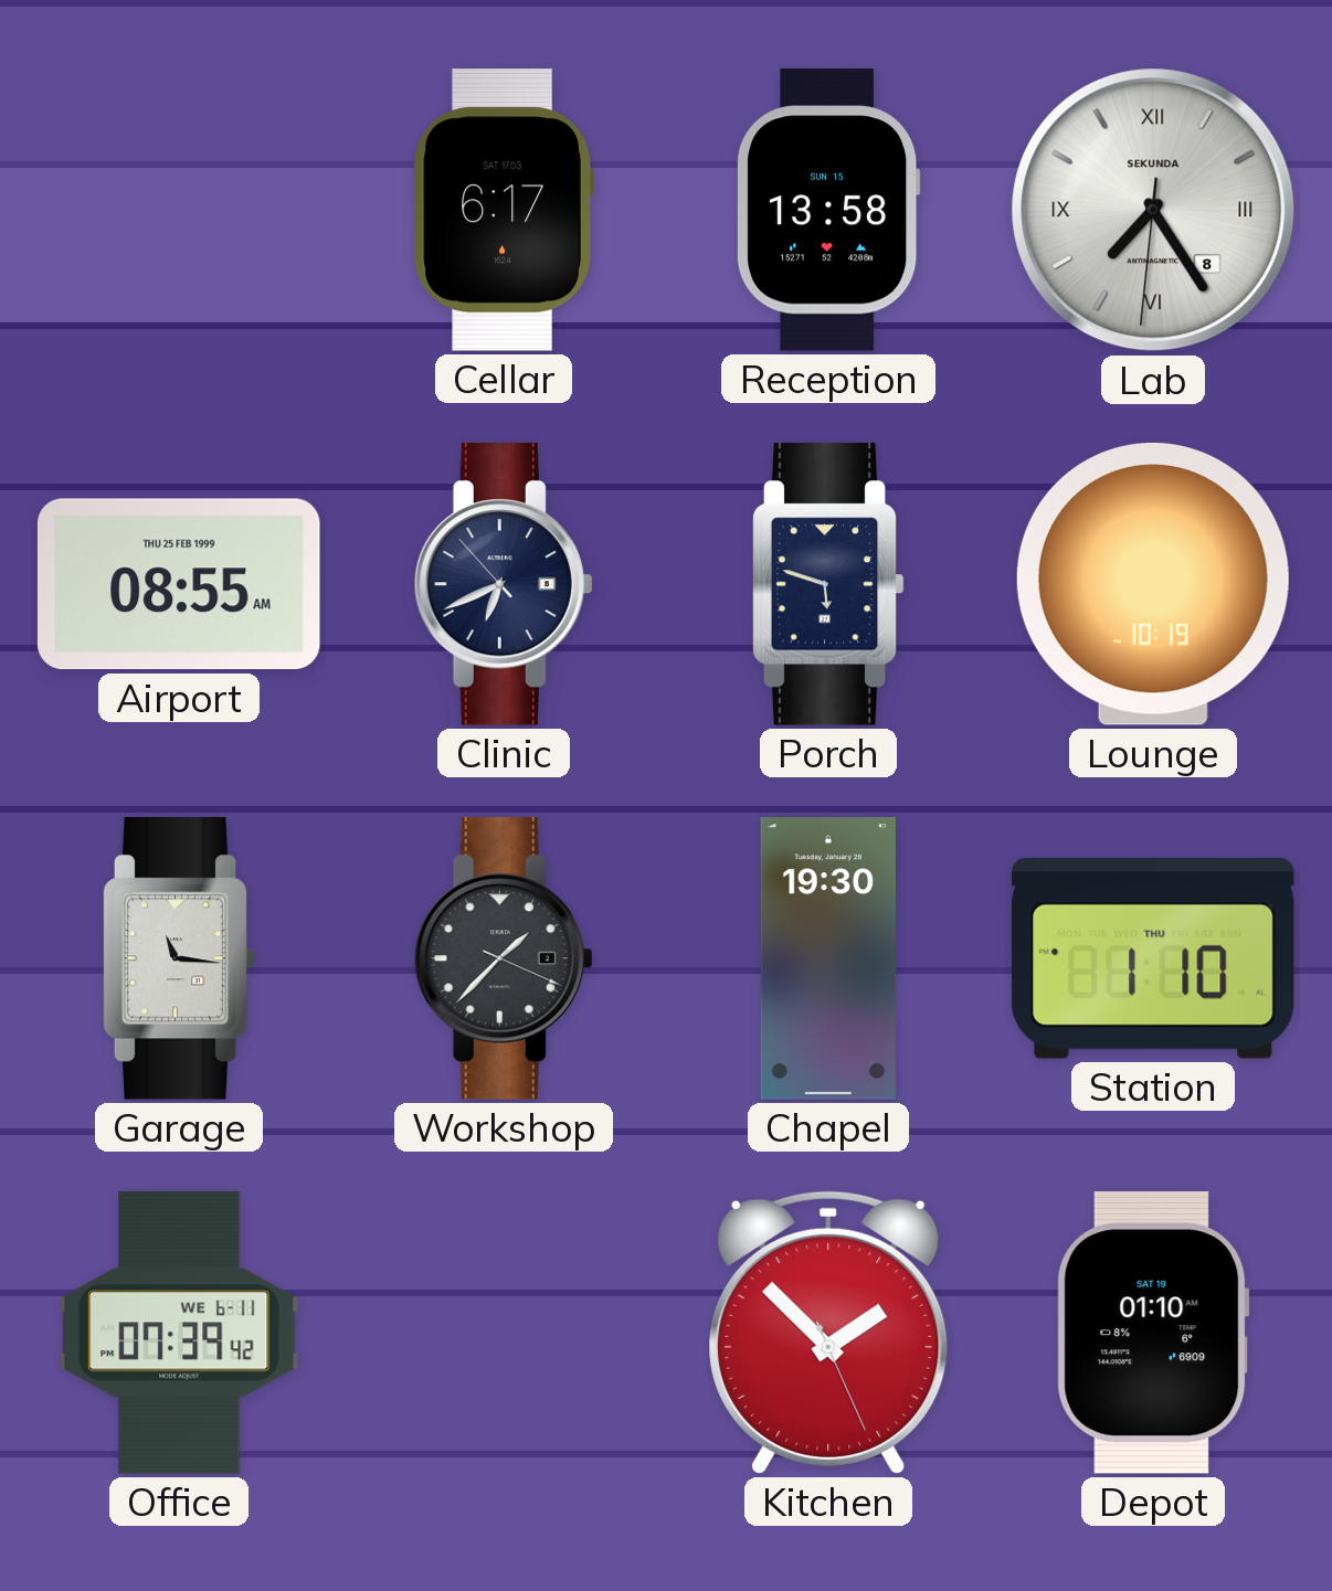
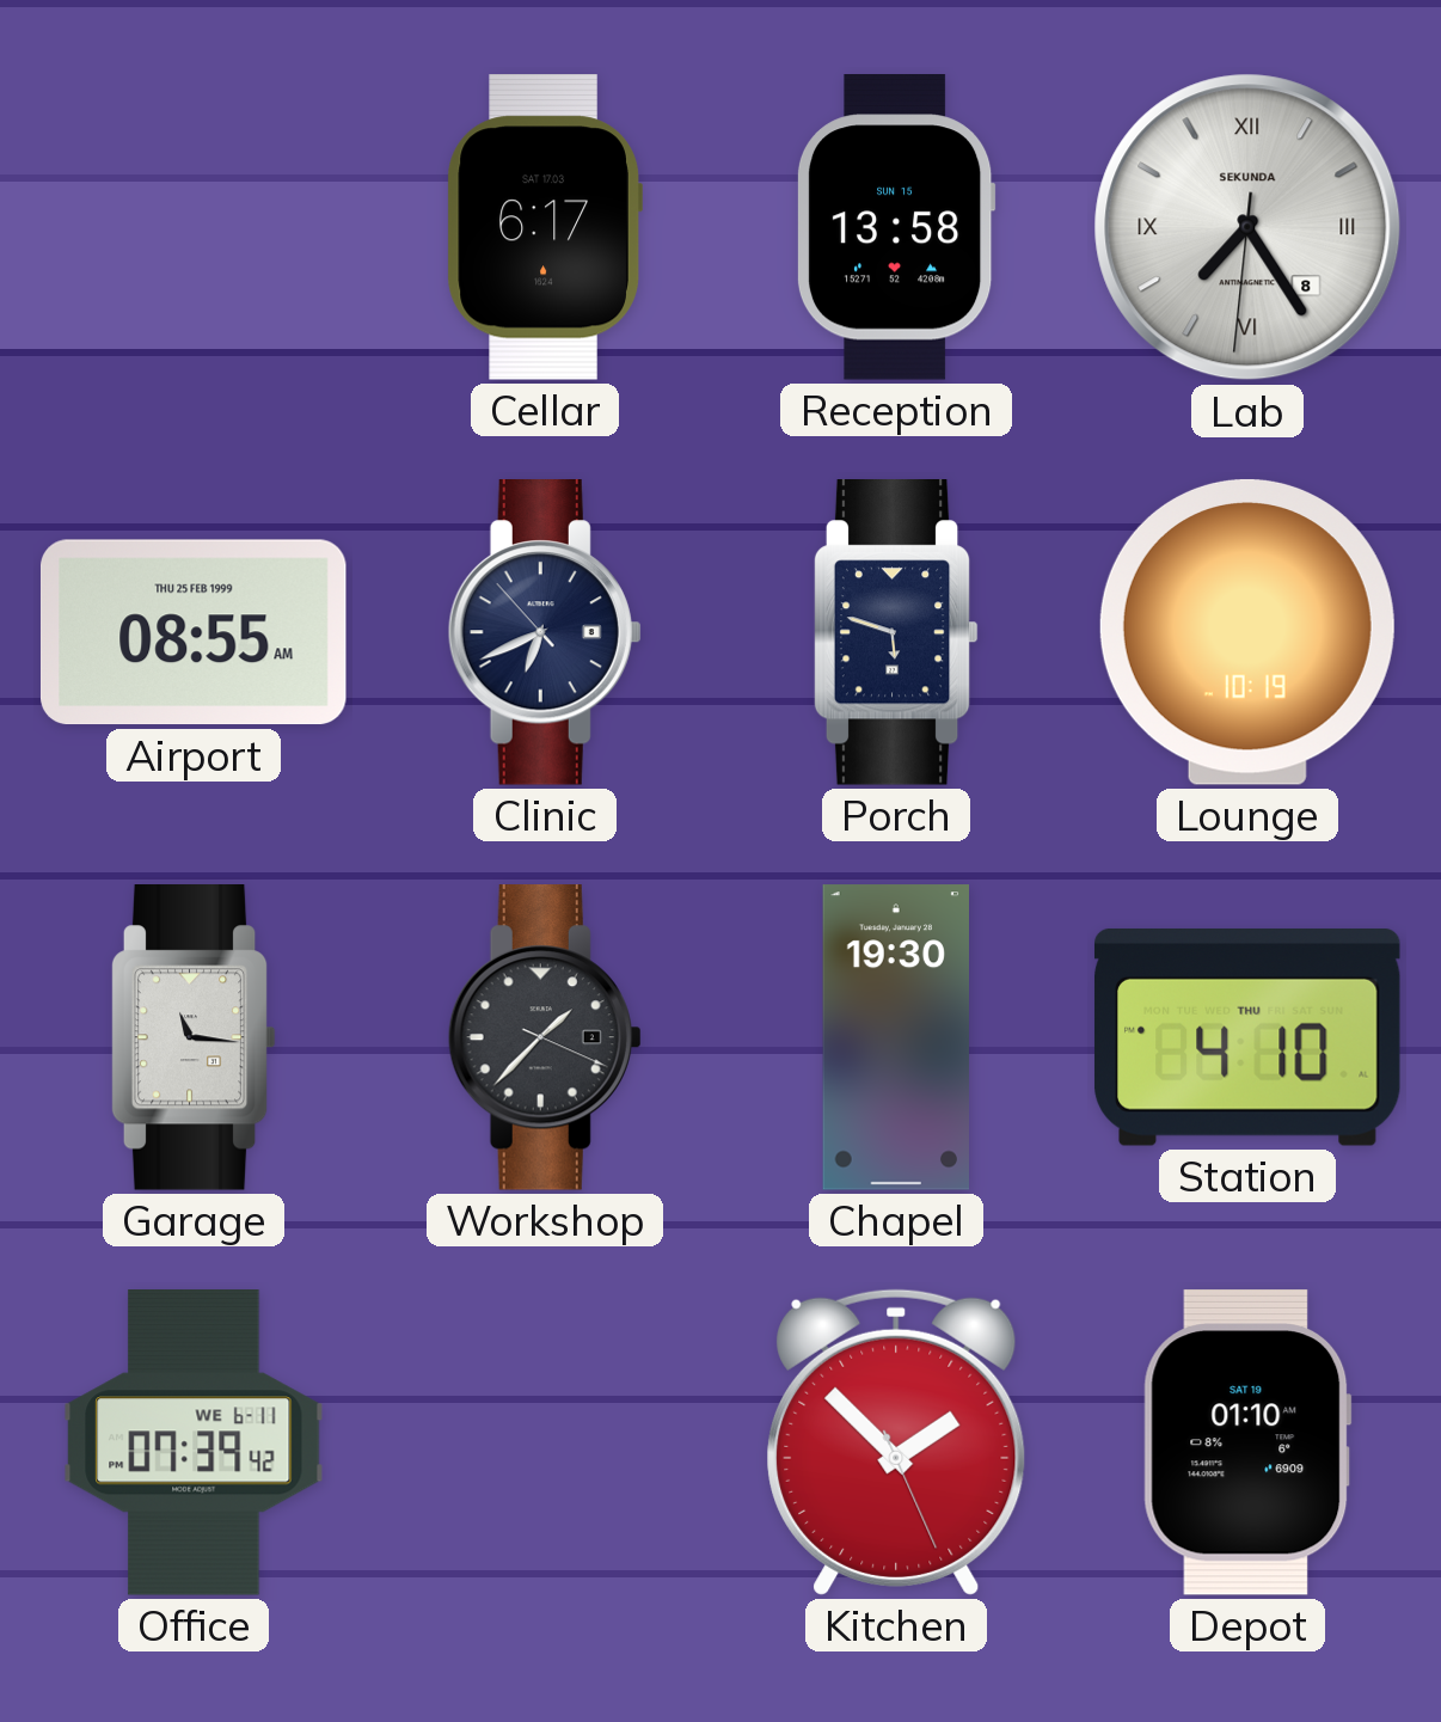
Station: 1:10 -> 4:10 (1247, 1037)
